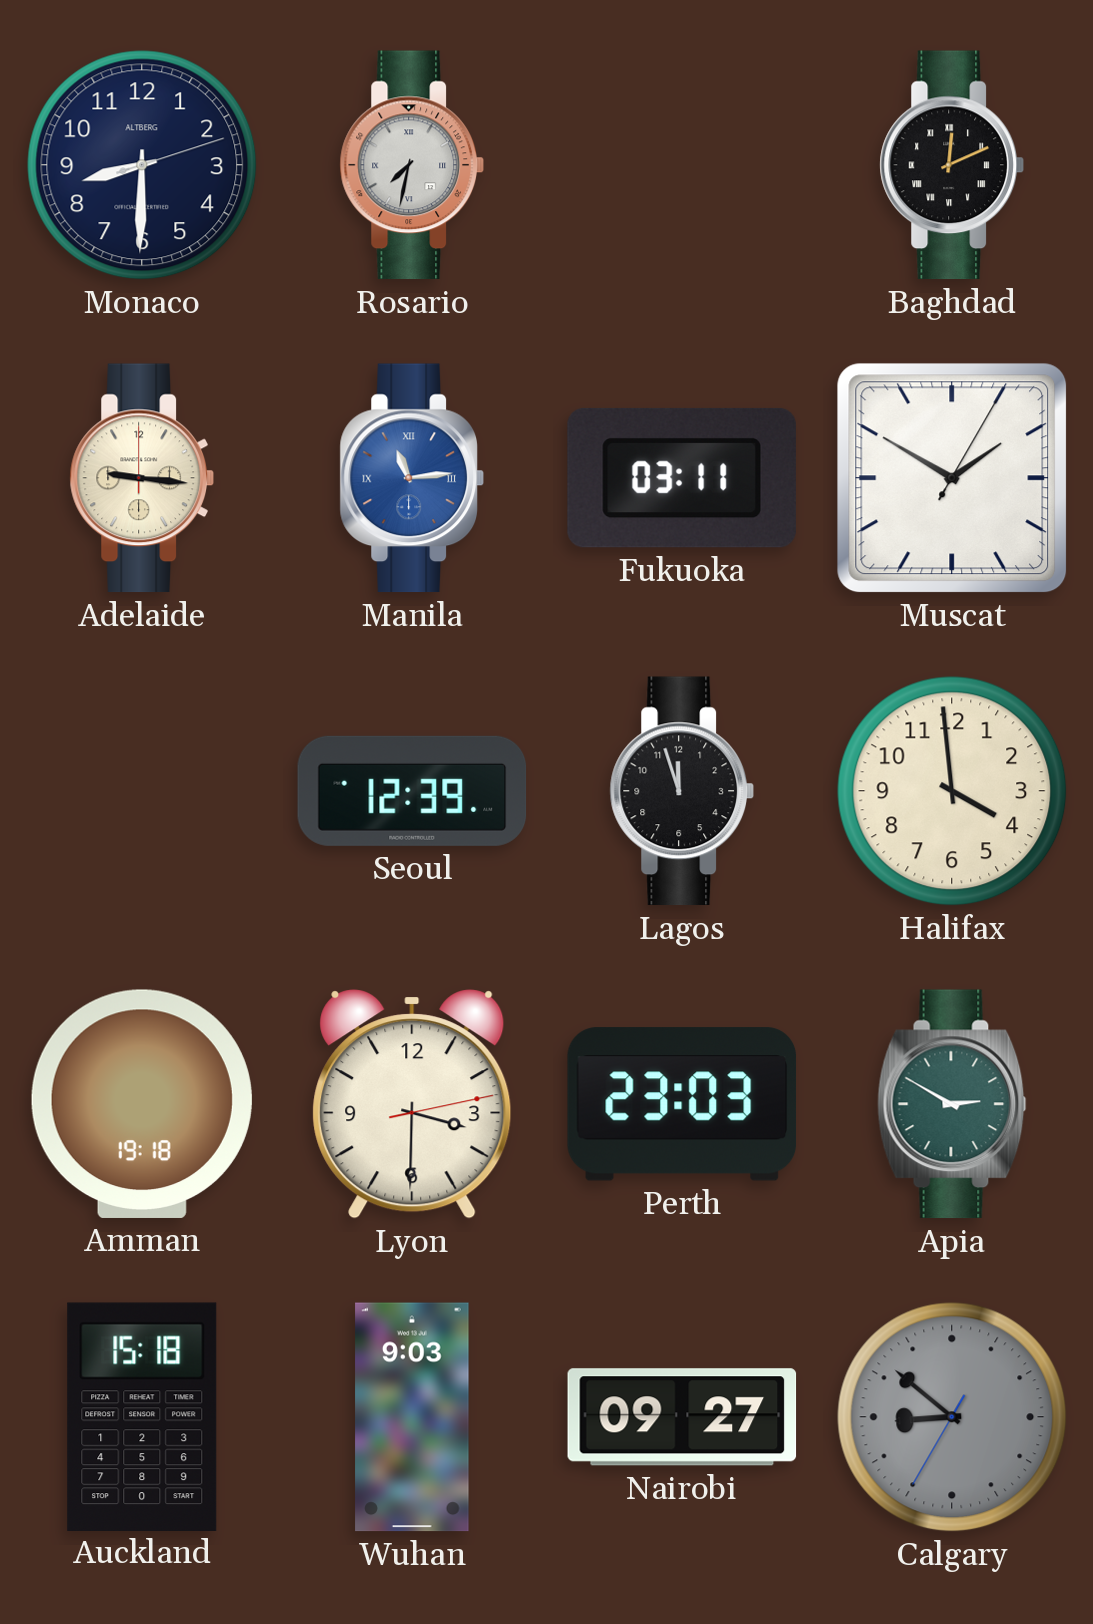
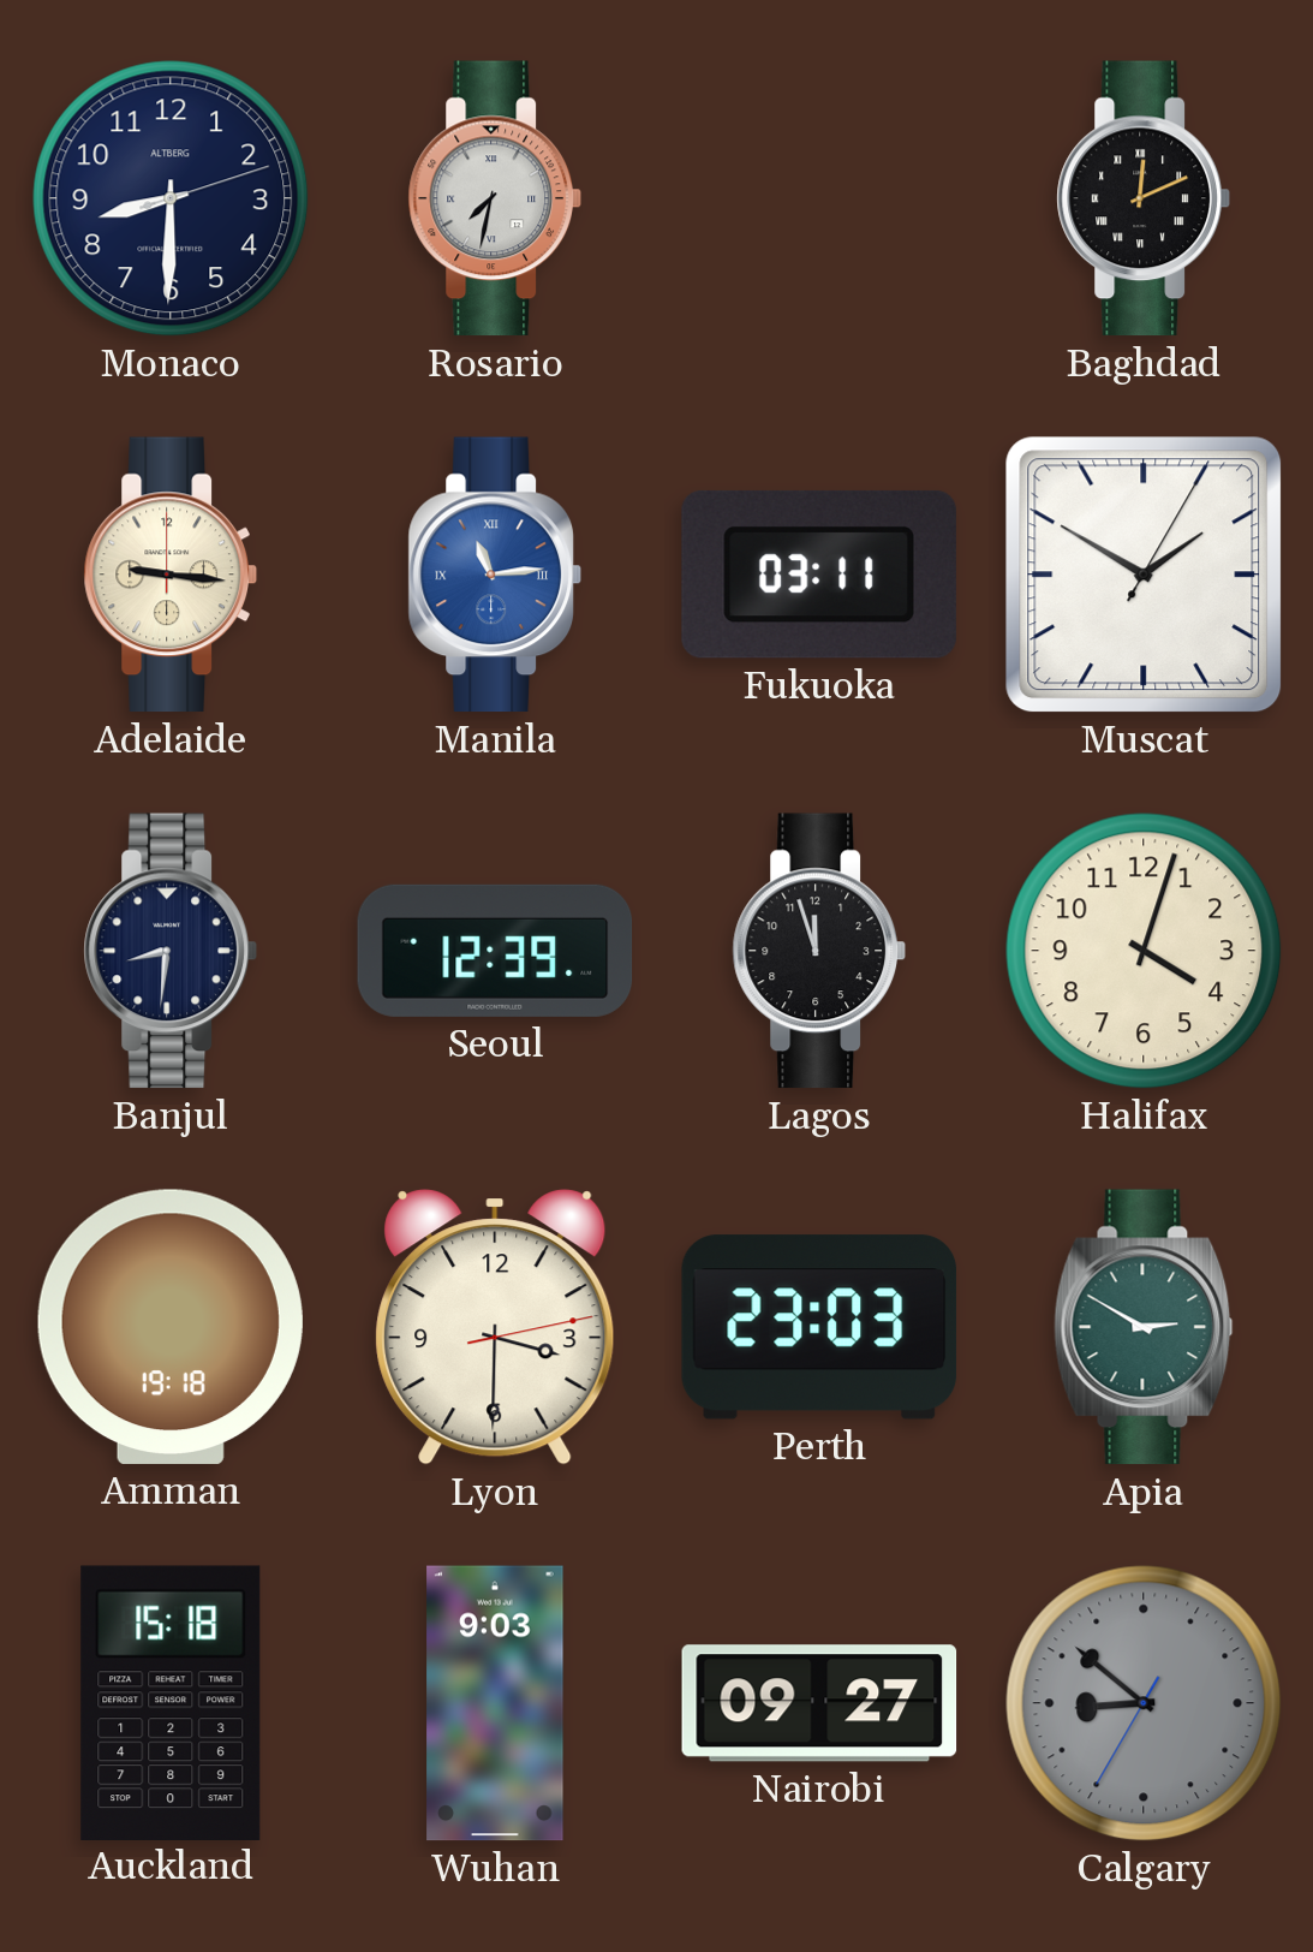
Banjul: none -> 8:31 (169, 951)
Halifax: 3:59 -> 4:03 (1144, 951)
